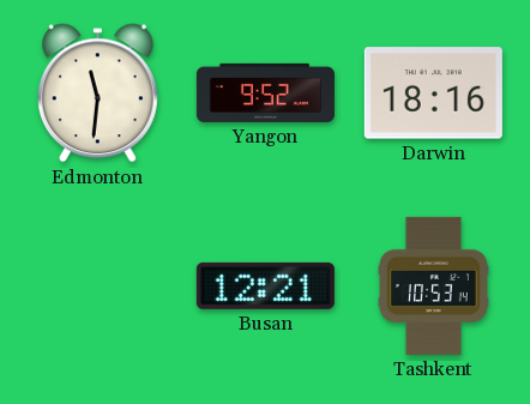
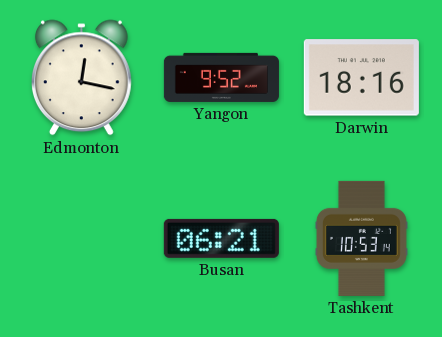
Edmonton: 11:31 -> 12:17 (81, 78)
Busan: 12:21 -> 06:21 (221, 238)
